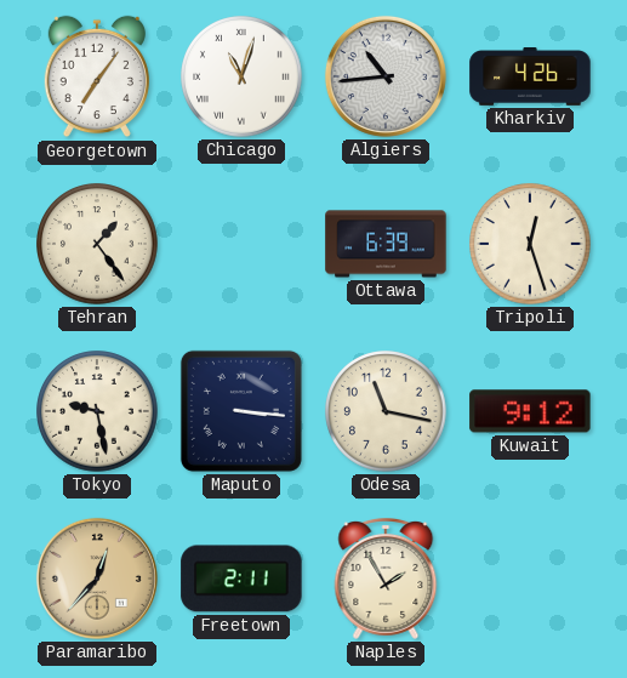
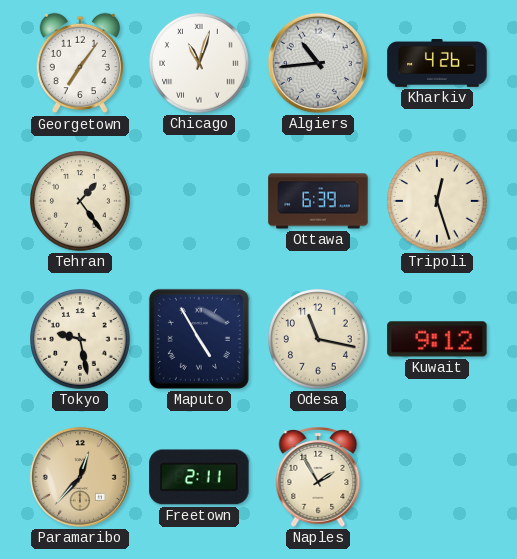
Maputo: 3:16 -> 4:55 (199, 339)
